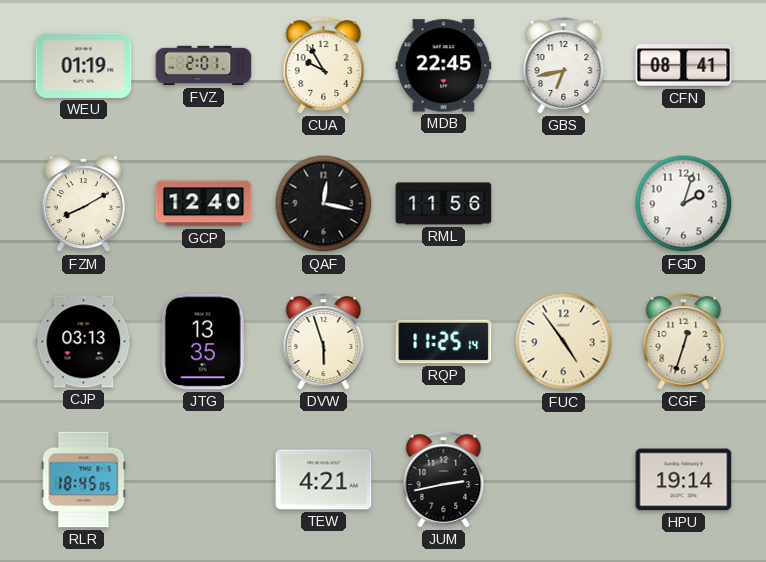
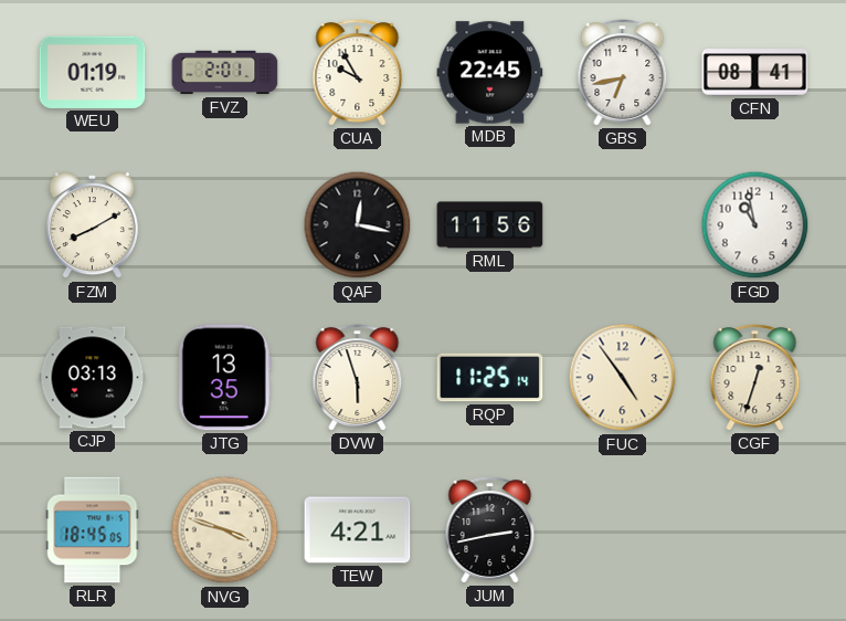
GCP: 12:40 -> none (204, 204)
FGD: 2:03 -> 10:58 (755, 225)
NVG: none -> 3:48 (225, 530)
HPU: 19:14 -> none (684, 480)
